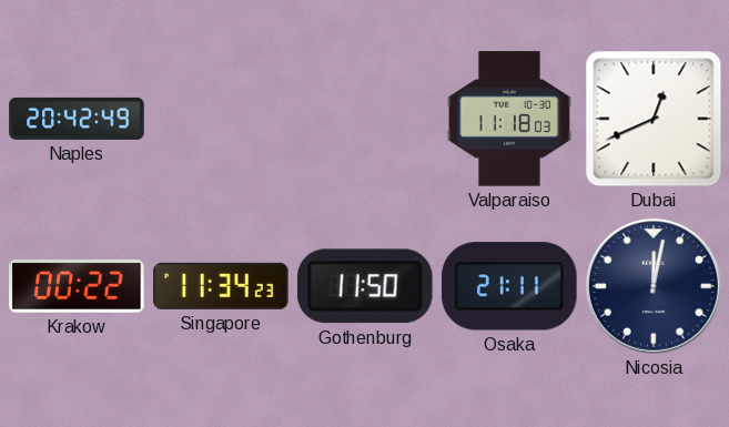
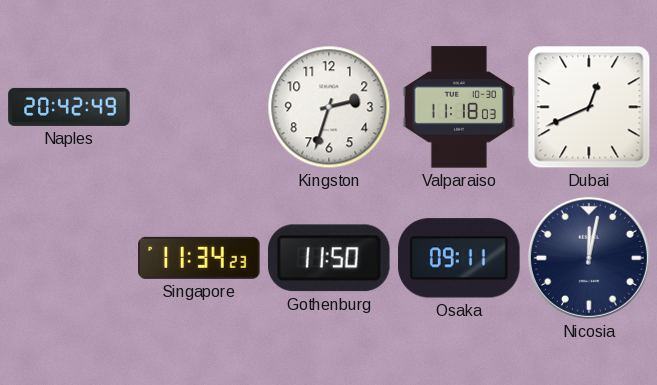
Kingston: none -> 2:33 (329, 107)
Krakow: 00:22 -> none (77, 286)
Osaka: 21:11 -> 09:11 (459, 258)
